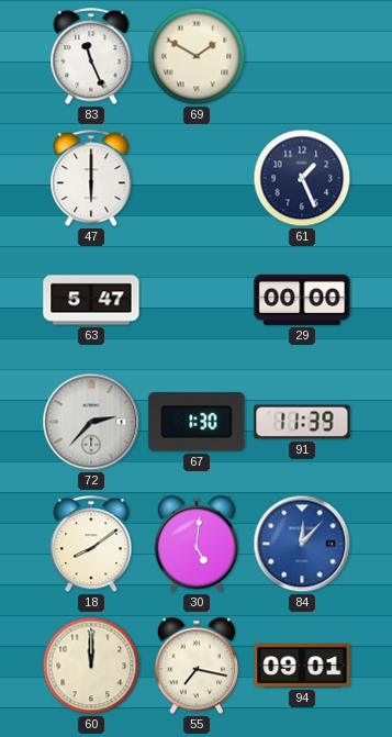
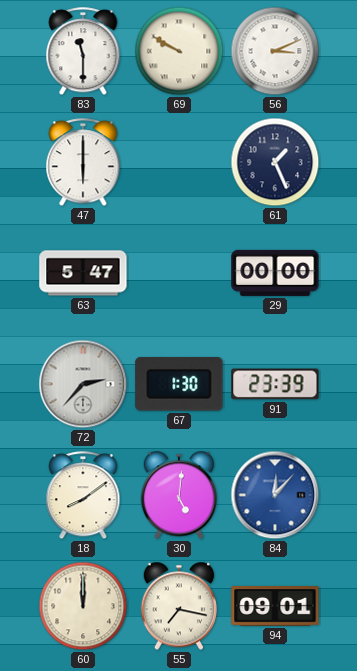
83: 11:26 -> 11:30 (83, 52)
69: 1:50 -> 9:50 (179, 51)
56: none -> 3:11 (275, 51)
91: 11:39 -> 23:39 (275, 384)
